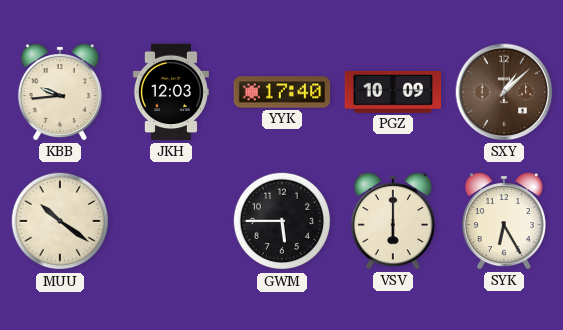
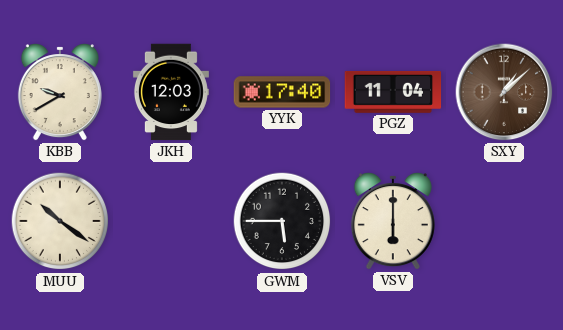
KBB: 9:44 -> 9:40 (60, 92)
PGZ: 10:09 -> 11:04 (393, 92)
SYK: 6:25 -> none (504, 221)
